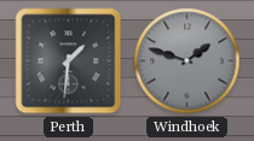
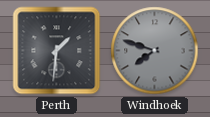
Windhoek: 1:48 -> 7:48 (155, 51)
